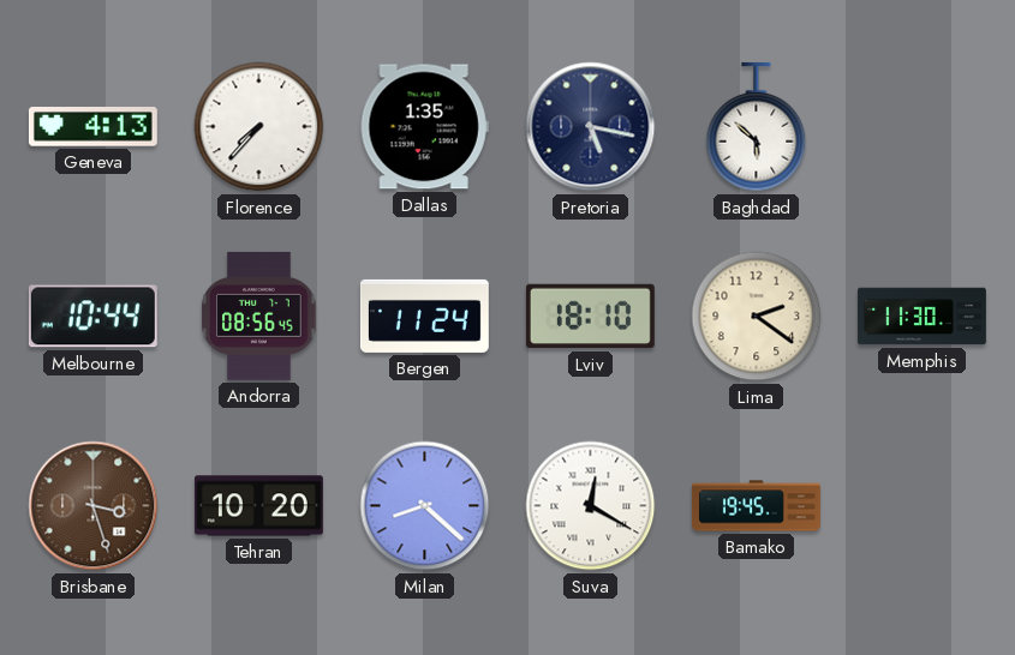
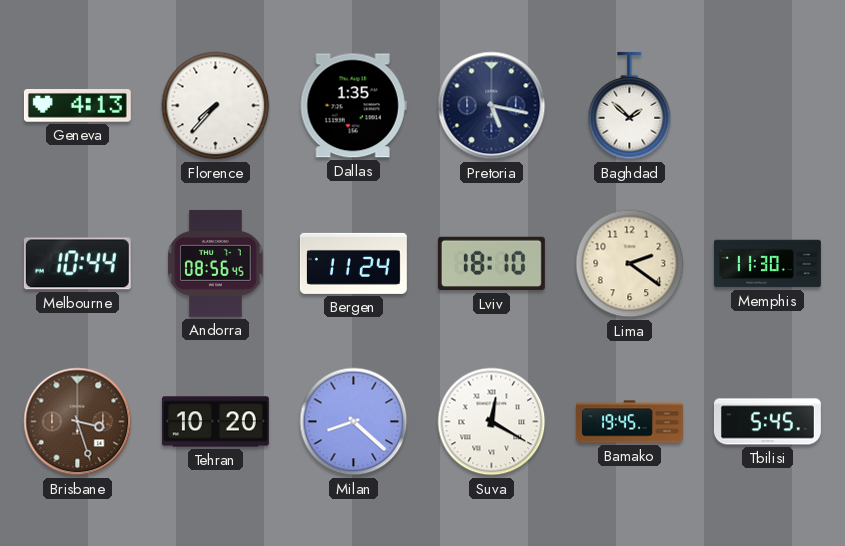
Baghdad: 5:52 -> 1:52 (630, 106)
Tbilisi: none -> 5:45 (767, 422)
